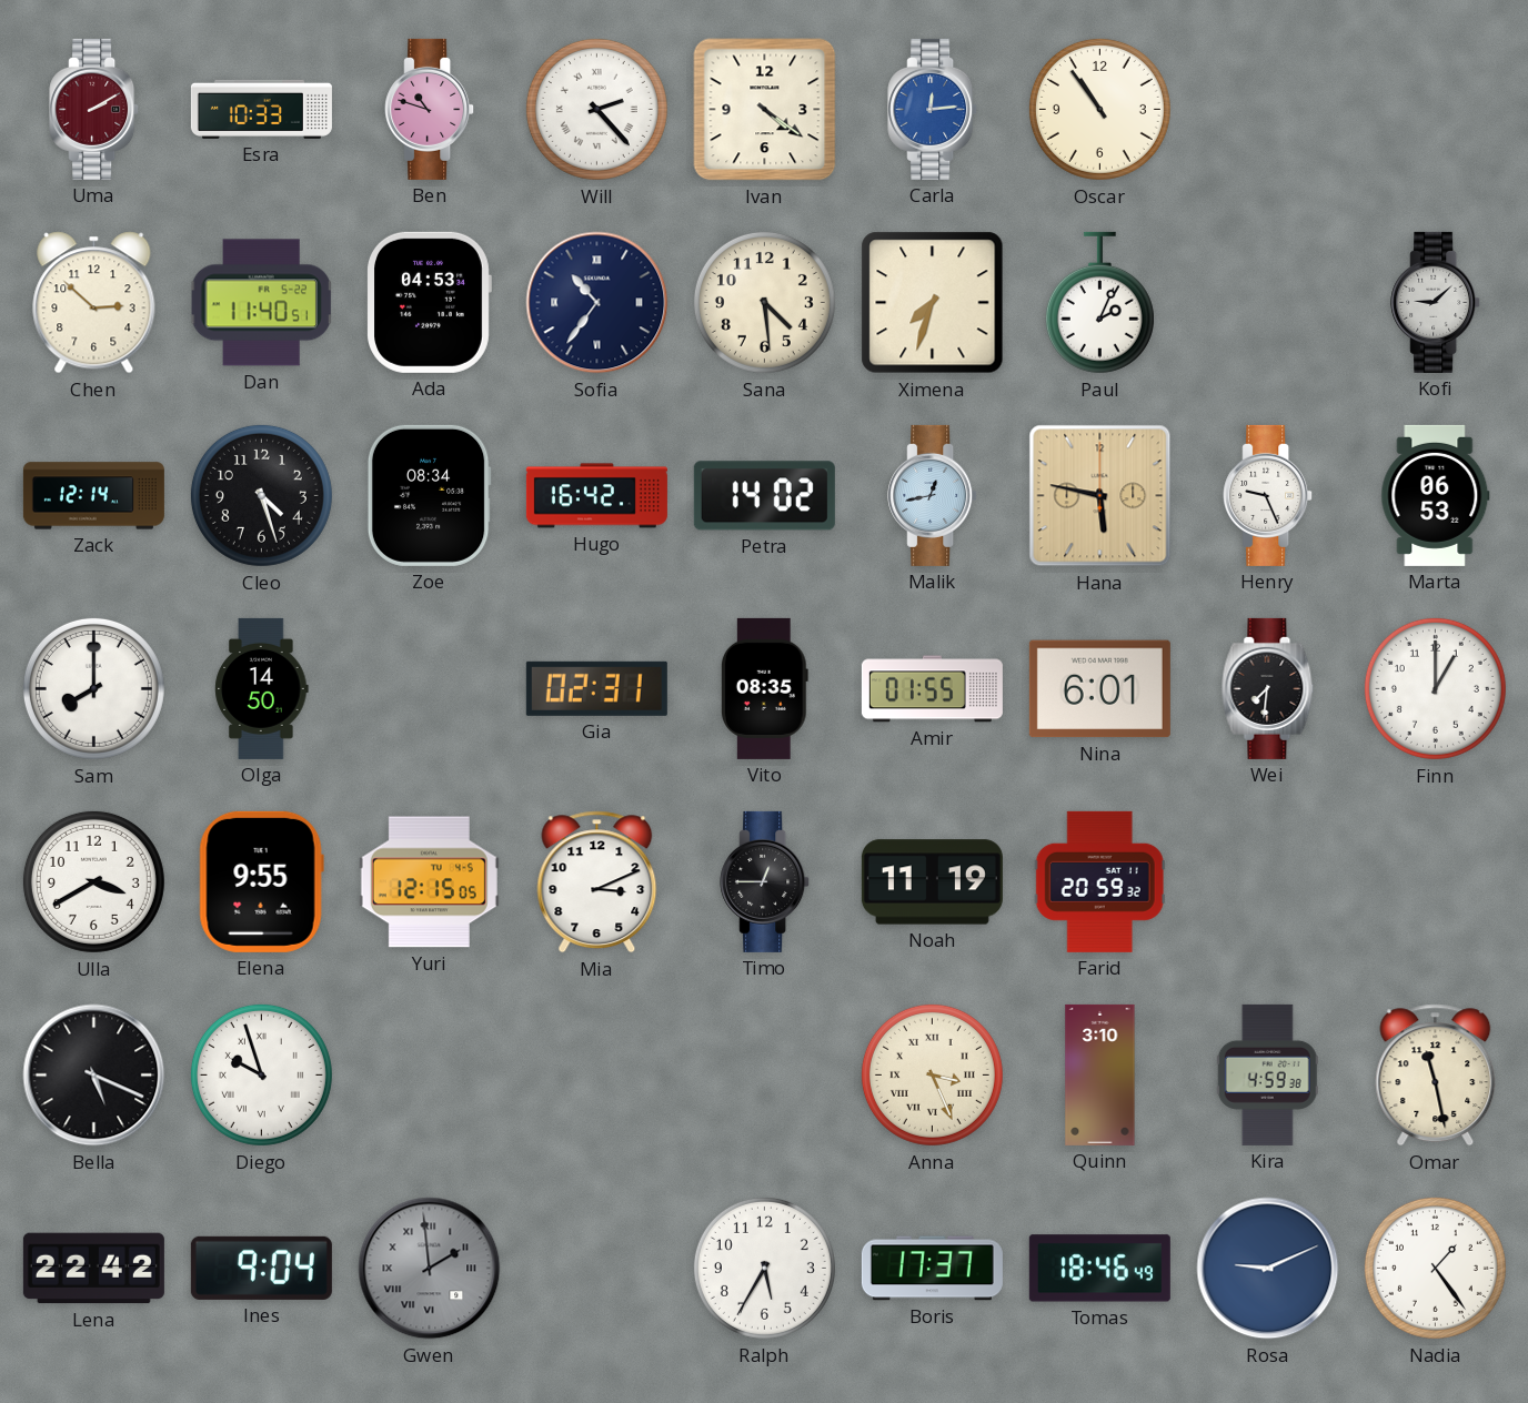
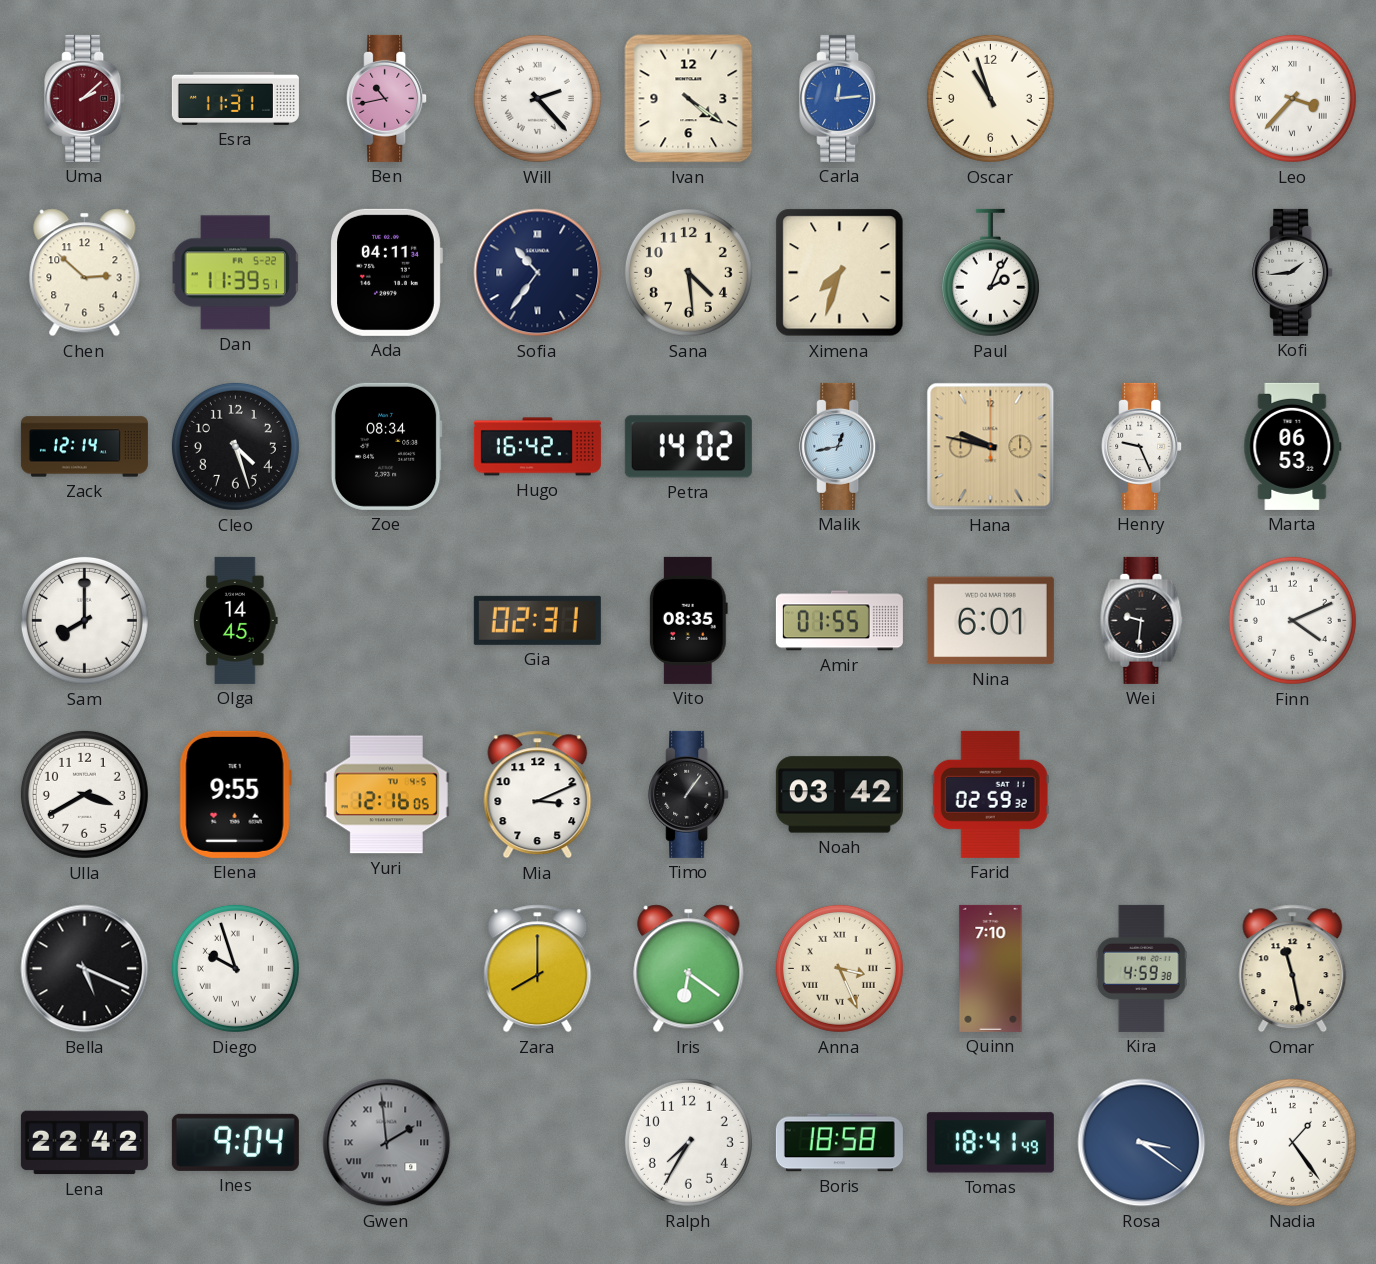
Uma: 2:10 -> 2:08 (85, 98)
Esra: 10:33 -> 11:31 (235, 98)
Ben: 10:48 -> 10:43 (387, 98)
Oscar: 10:54 -> 10:57 (990, 98)
Leo: none -> 3:37 (1292, 98)
Dan: 11:40 -> 11:39 (235, 273)
Ada: 04:53 -> 04:11 (386, 272)
Kofi: 9:08 -> 1:44 (1293, 272)
Hana: 5:47 -> 9:47 (991, 447)
Olga: 14:50 -> 14:45 (236, 620)
Wei: 7:31 -> 9:31 (1142, 620)
Finn: 1:00 -> 4:11 (1292, 620)
Yuri: 12:15 -> 12:16 (386, 795)
Timo: 12:45 -> 1:06 (689, 794)
Noah: 11:19 -> 03:42 (839, 795)
Farid: 20:59 -> 02:59 (990, 794)
Zara: none -> 8:00 (538, 969)
Iris: none -> 6:21 (689, 969)
Quinn: 3:10 -> 7:10 (991, 968)
Ralph: 5:35 -> 7:35 (688, 1142)
Boris: 17:37 -> 18:58 (839, 1143)
Tomas: 18:46 -> 18:41 (990, 1143)
Rosa: 9:11 -> 3:21 (1142, 1143)
